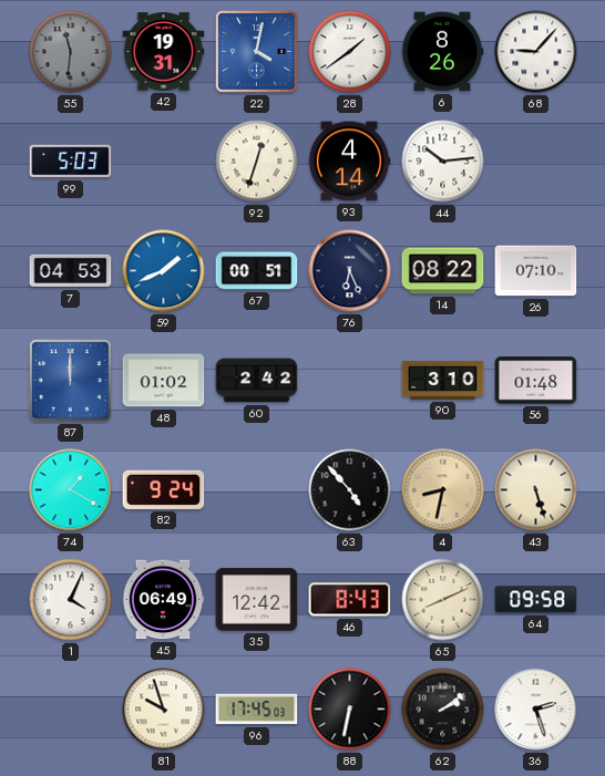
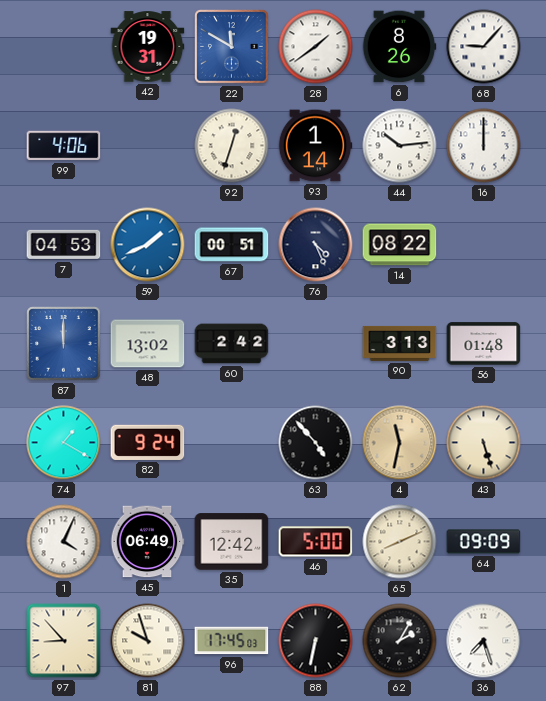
55: 11:31 -> none (71, 52)
22: 4:02 -> 11:50 (232, 47)
99: 5:03 -> 4:06 (64, 146)
93: 4:14 -> 1:14 (315, 146)
16: none -> 12:00 (484, 146)
76: 6:26 -> 4:26 (316, 245)
26: 07:10 -> none (536, 271)
48: 01:02 -> 13:02 (148, 344)
90: 3:10 -> 3:13 (400, 343)
4: 8:32 -> 11:32 (400, 443)
46: 8:43 -> 5:00 (316, 542)
64: 09:58 -> 09:09 (484, 542)
97: none -> 8:53 (64, 641)
62: 2:09 -> 2:05 (400, 641)
36: 2:27 -> 7:27 (484, 641)
